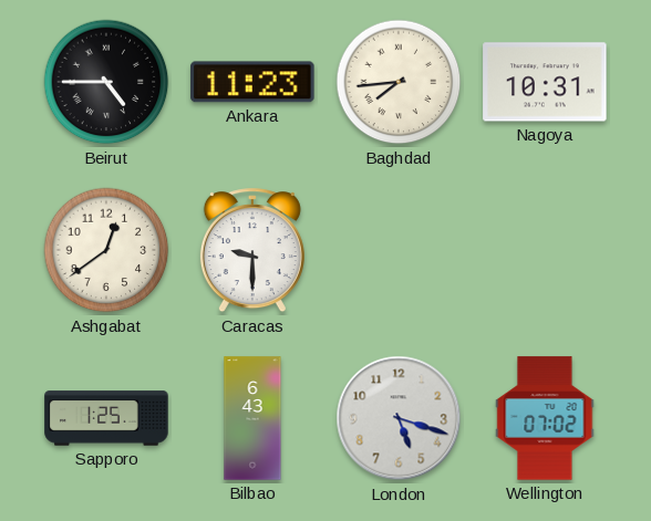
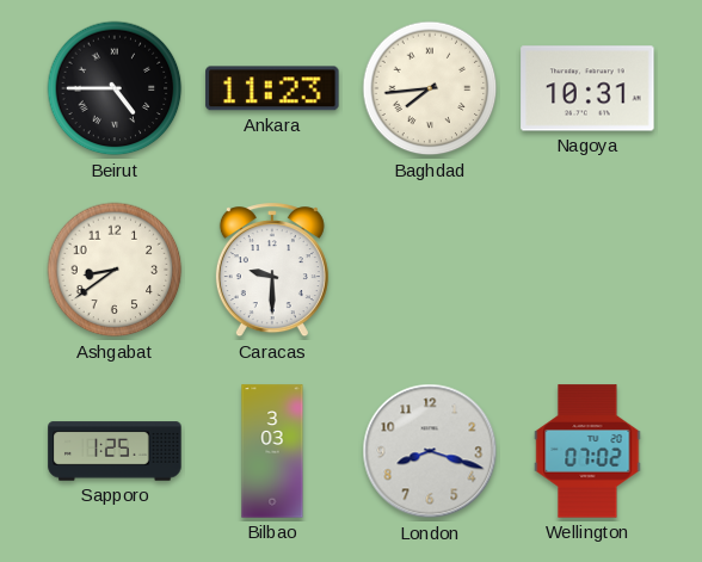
Ashgabat: 12:39 -> 8:39 (115, 270)
Bilbao: 6:43 -> 3:03 (272, 451)
London: 5:18 -> 8:18 (430, 451)
